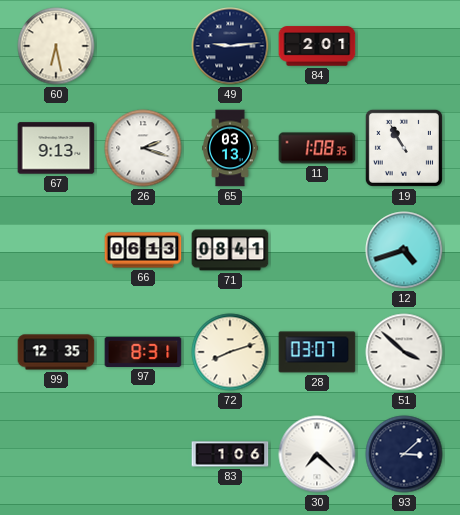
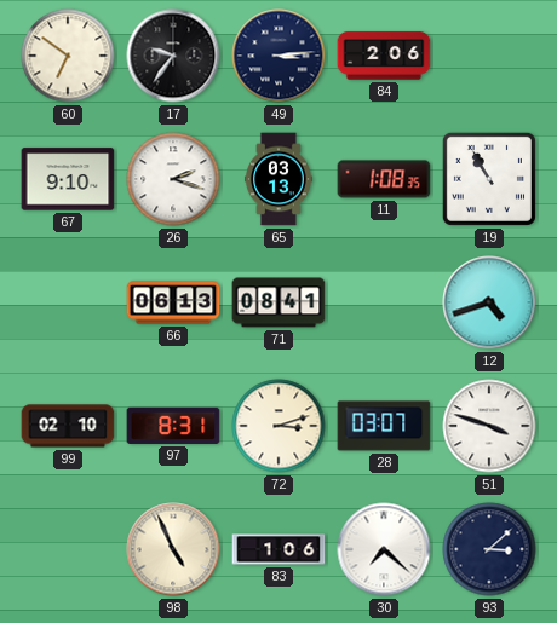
60: 6:28 -> 6:51 (68, 56)
17: none -> 9:36 (173, 56)
49: 9:14 -> 3:14 (278, 56)
84: 2:01 -> 2:06 (384, 56)
67: 9:13 -> 9:10 (68, 179)
99: 12:35 -> 02:10 (68, 426)
72: 8:12 -> 3:12 (278, 426)
51: 3:52 -> 3:48 (489, 426)
98: none -> 4:56 (173, 549)
